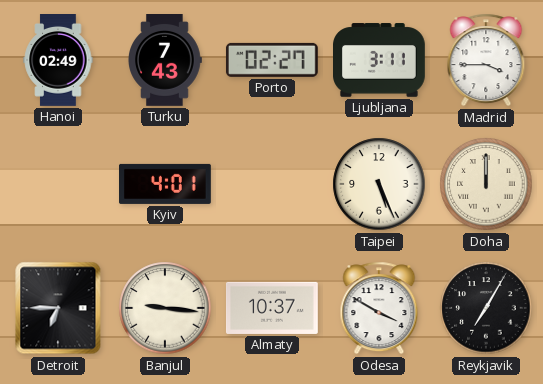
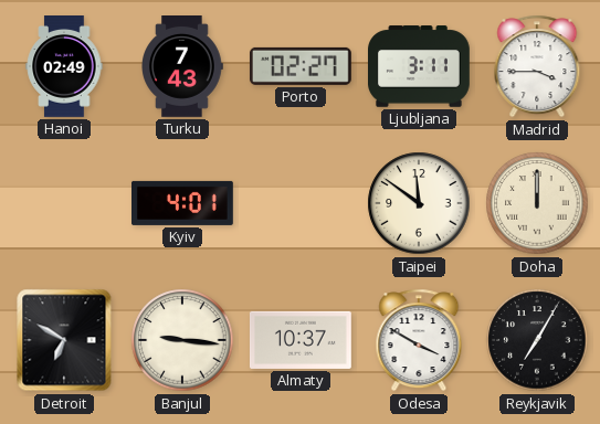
Taipei: 5:26 -> 11:51 (419, 203)
Detroit: 6:45 -> 6:50 (64, 340)
